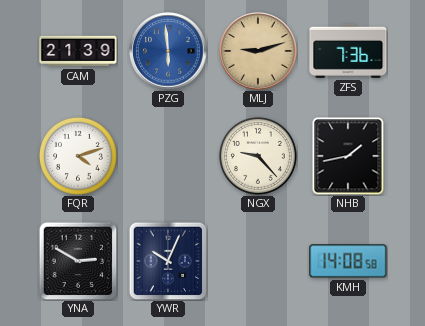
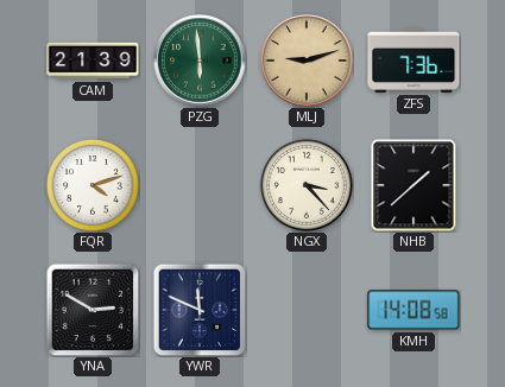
PZG dial: blue -> green (200, 61)
NGX: 9:23 -> 3:23 (307, 185)
NHB: 1:43 -> 1:38 (414, 185)
YWR: 10:04 -> 11:49 (200, 310)
